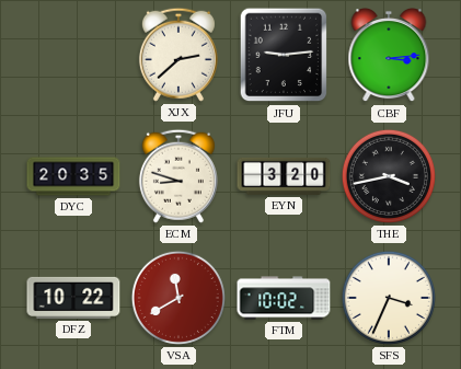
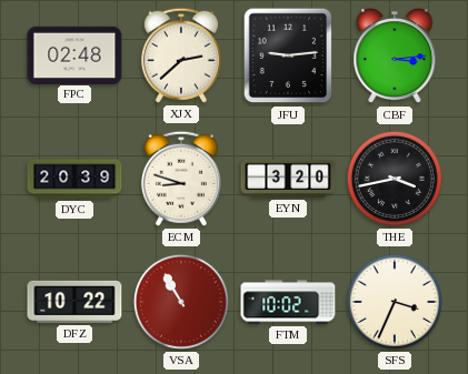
FPC: none -> 02:48 (74, 54)
DYC: 20:35 -> 20:39 (74, 179)
VSA: 11:40 -> 10:55 (181, 302)
